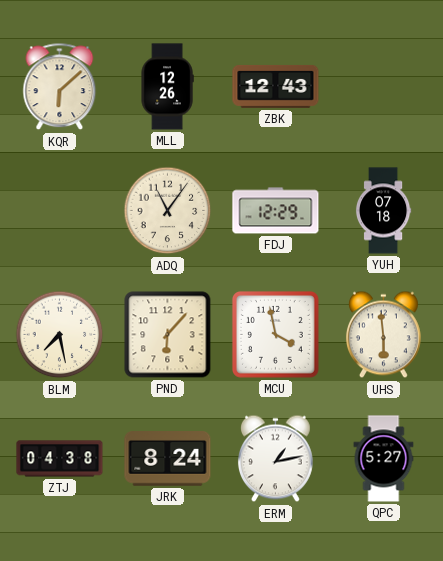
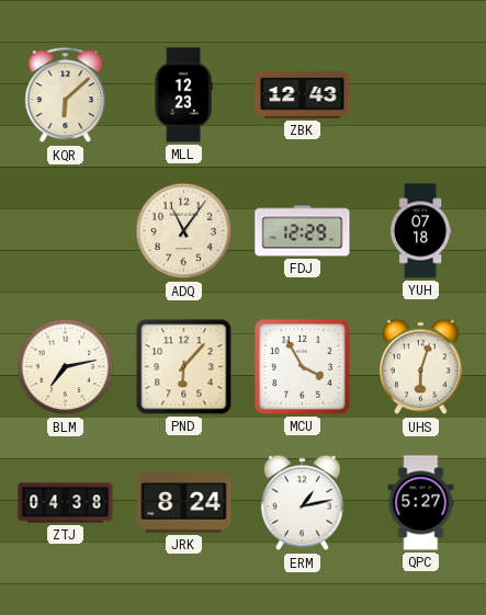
MLL: 12:26 -> 12:23 (183, 95)
BLM: 7:28 -> 7:13 (66, 367)
MCU: 3:58 -> 3:55 (302, 366)
UHS: 5:59 -> 6:03 (420, 367)
